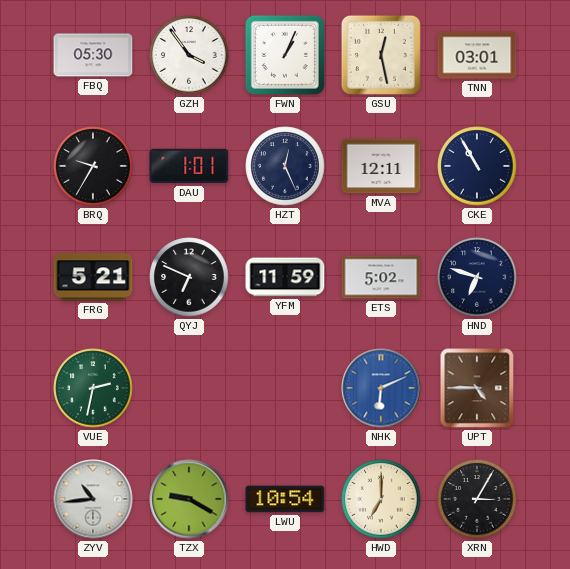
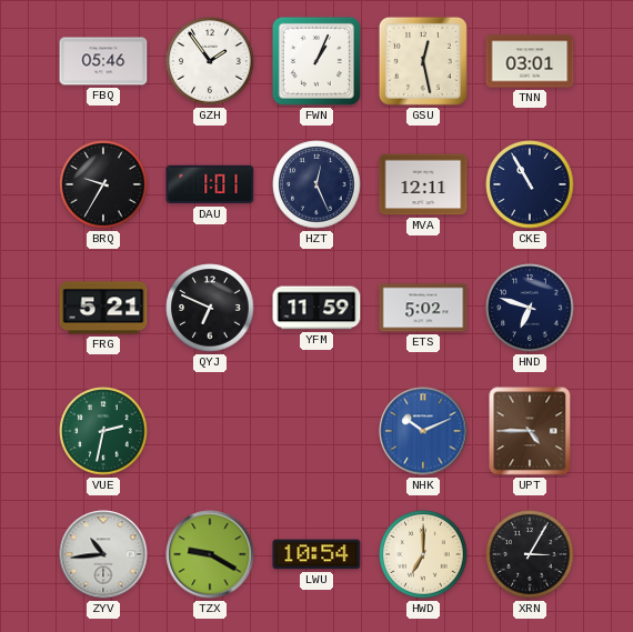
FBQ: 05:30 -> 05:46 (103, 61)
GZH: 3:54 -> 1:54 (210, 61)
NHK: 6:11 -> 10:11 (423, 431)
